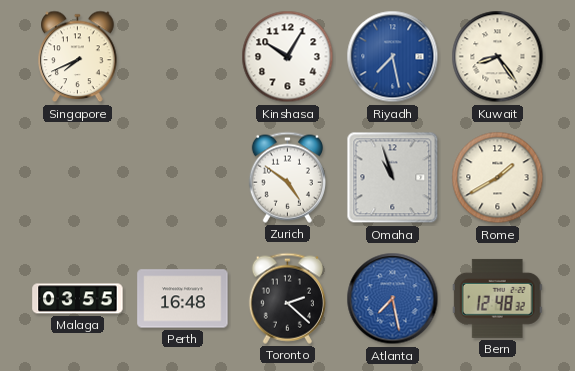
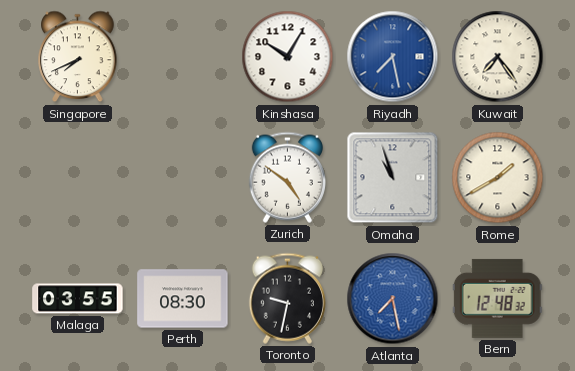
Kuwait: 8:24 -> 7:24 (498, 57)
Perth: 16:48 -> 08:30 (183, 299)
Toronto: 2:22 -> 9:32 (287, 298)
